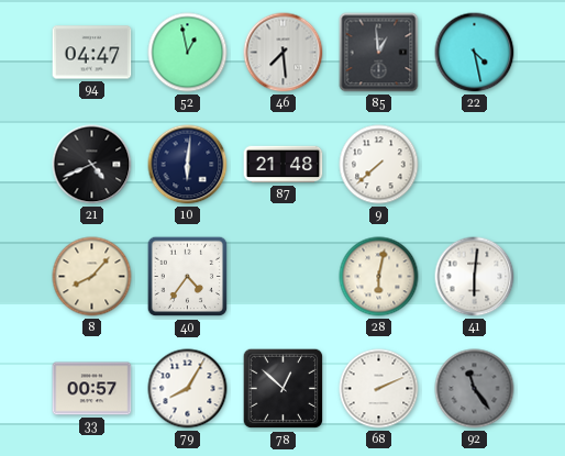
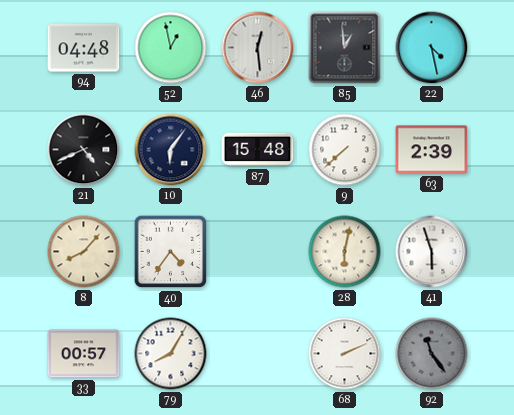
94: 04:47 -> 04:48 (84, 48)
46: 7:29 -> 12:29 (258, 48)
10: 6:01 -> 6:06 (171, 150)
87: 21:48 -> 15:48 (258, 150)
63: none -> 2:39 (432, 150)
41: 6:01 -> 5:57 (432, 252)
78: 12:52 -> none (284, 389)
